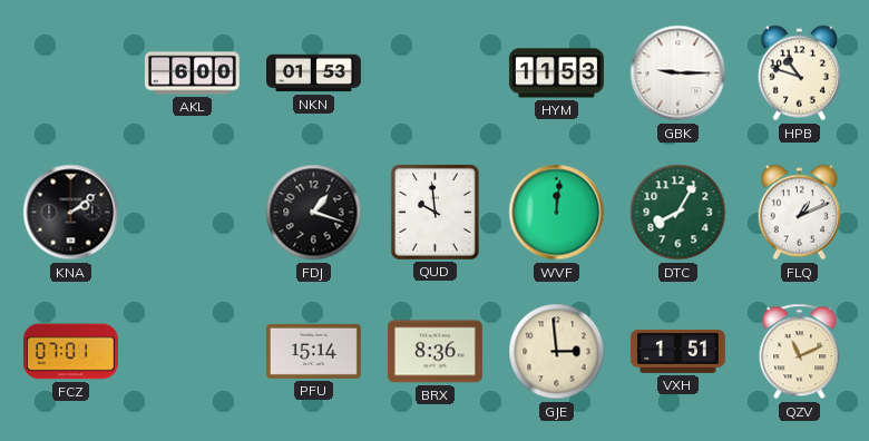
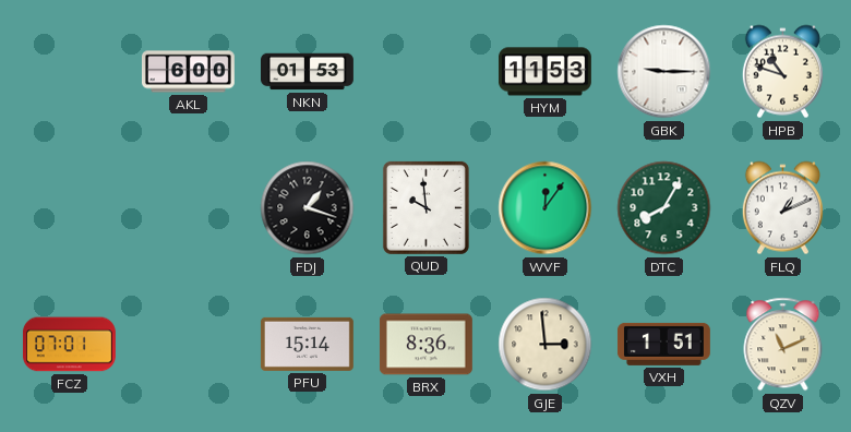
KNA: 2:09 -> none (71, 213)
WVF: 12:01 -> 12:06 (546, 208)
